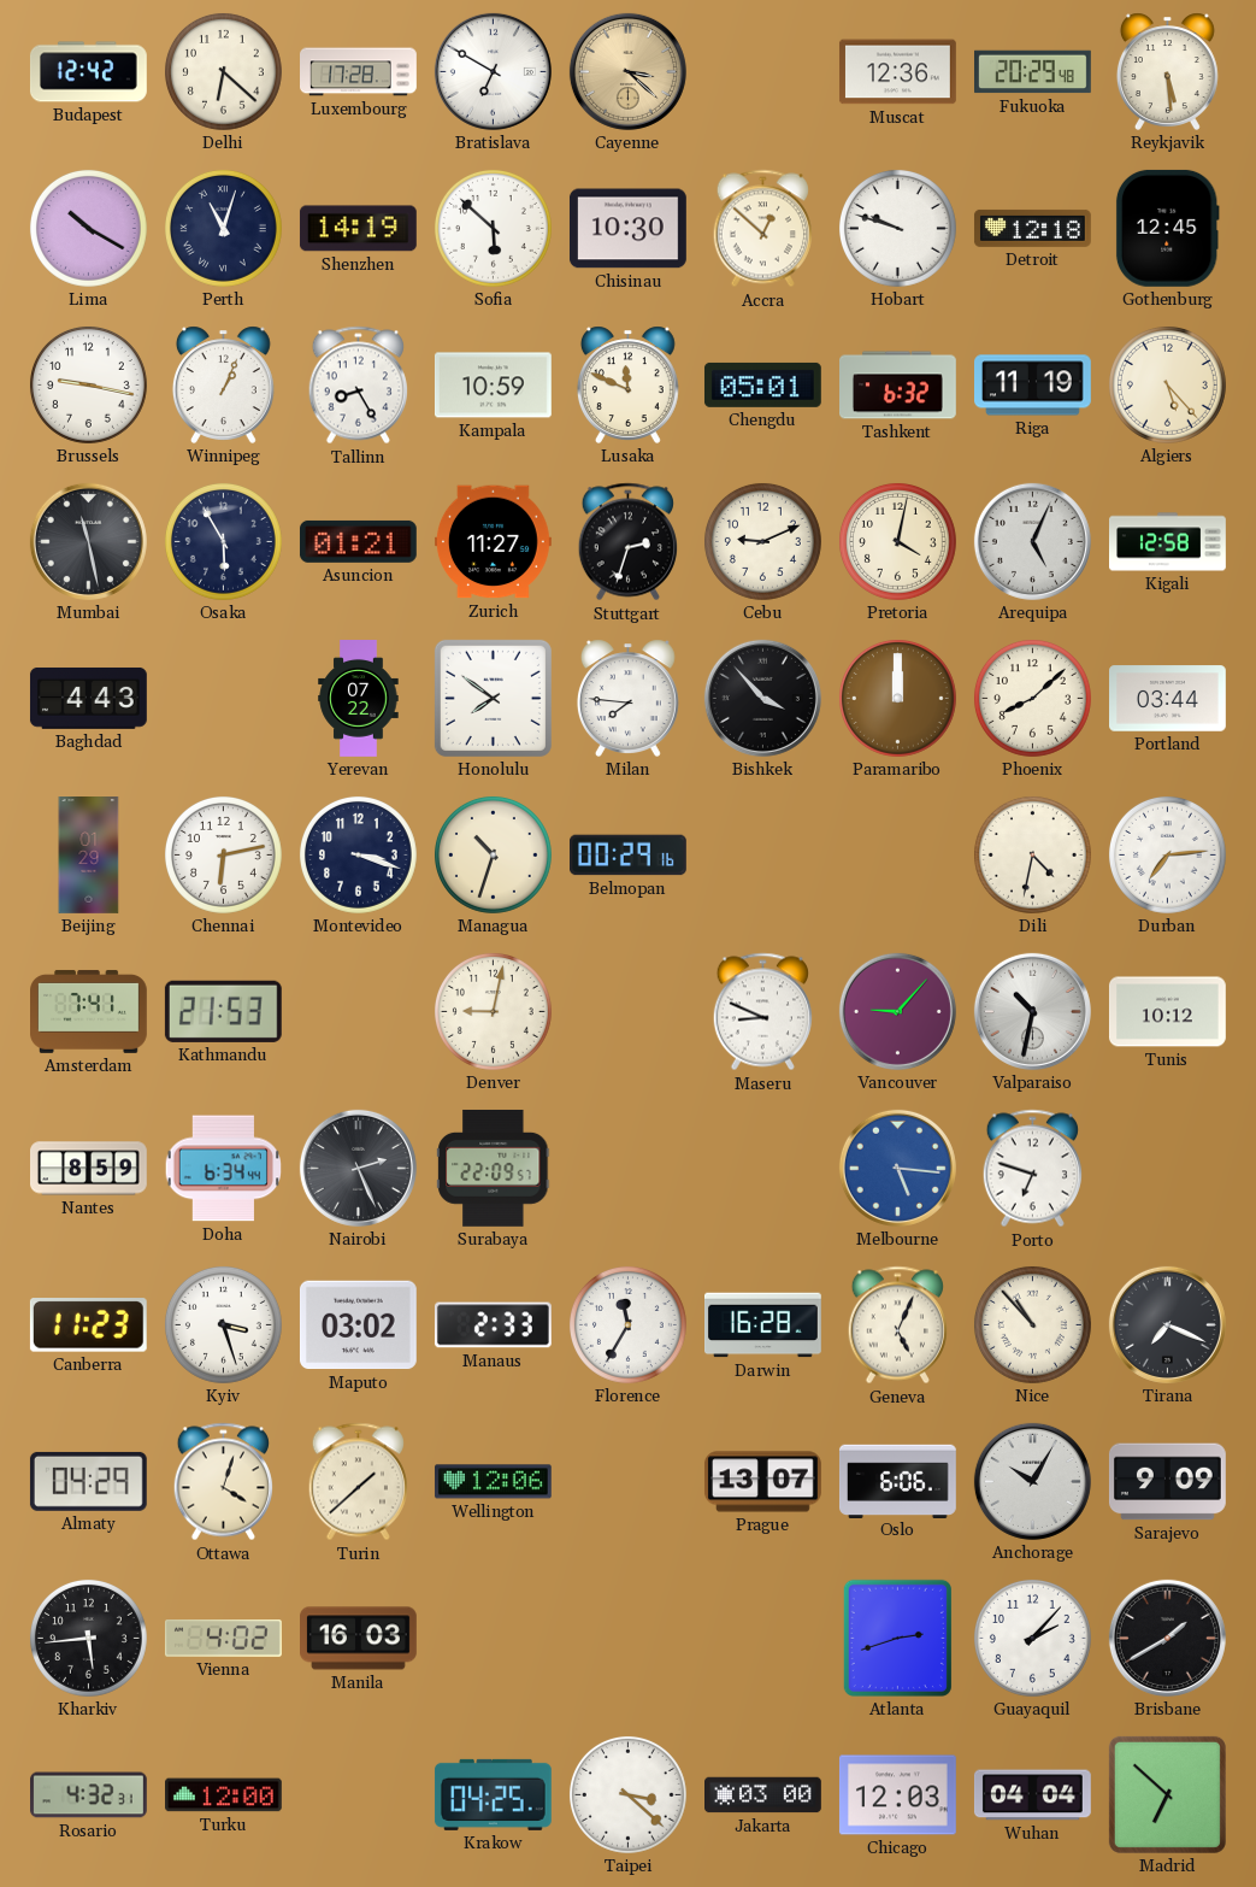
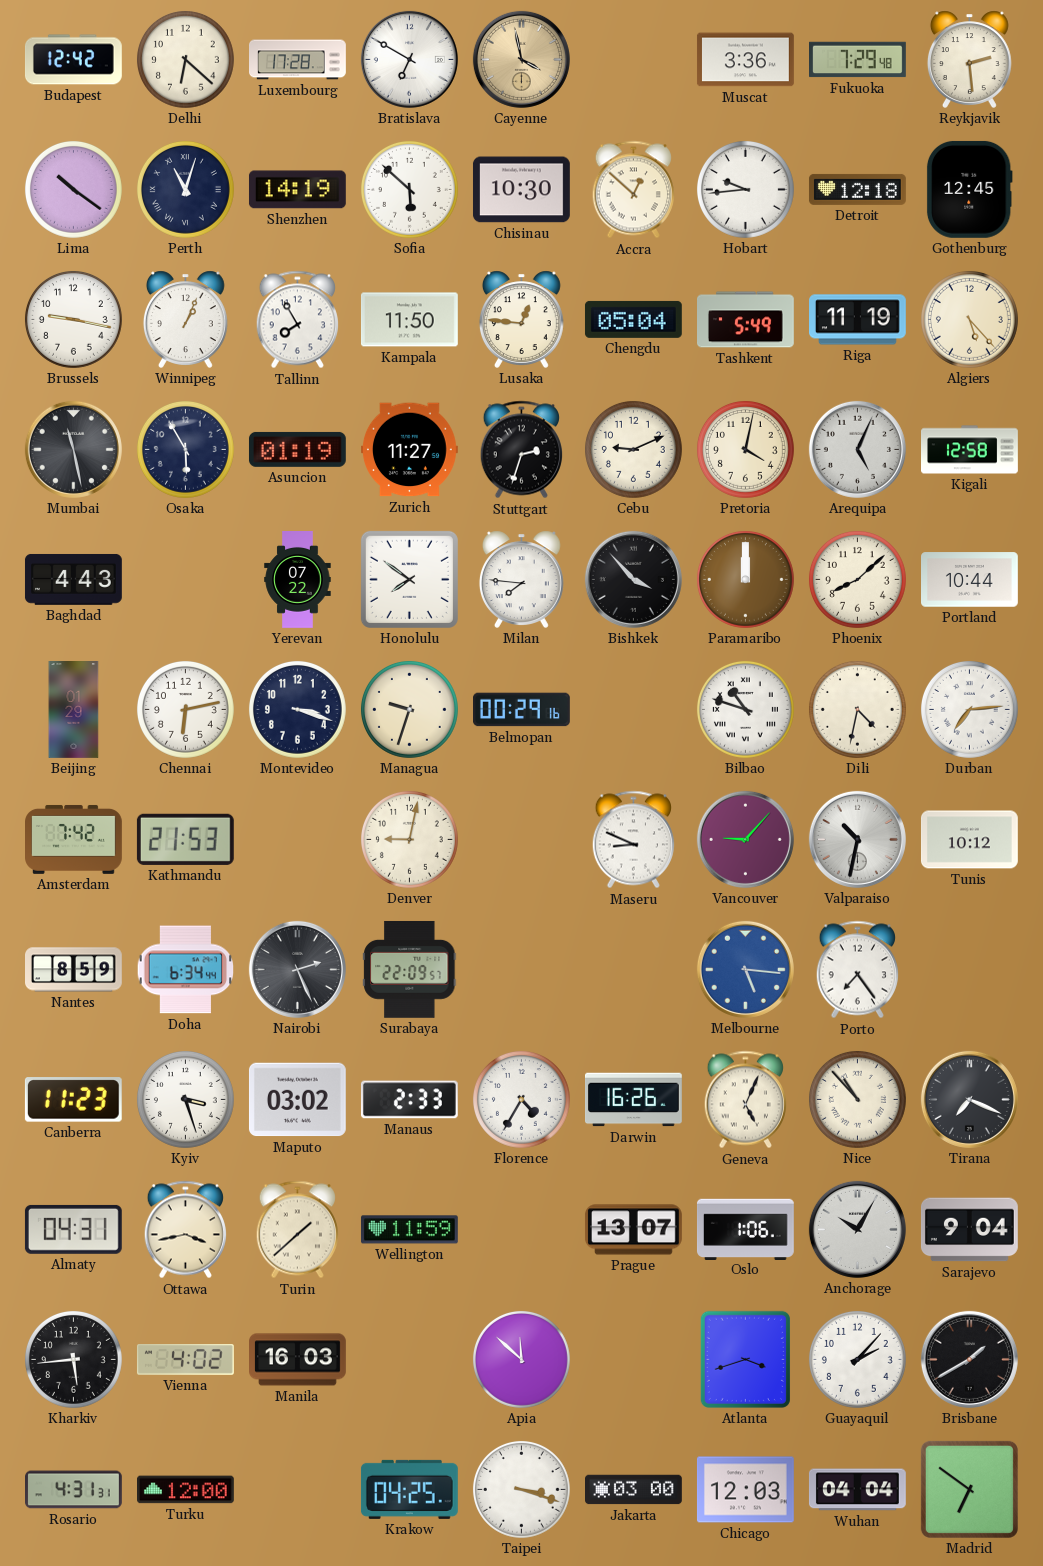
Cayenne: 3:22 -> 3:58 (521, 59)
Muscat: 12:36 -> 3:36 (746, 60)
Fukuoka: 20:29 -> 7:29 (858, 60)
Reykjavik: 5:29 -> 2:29 (969, 59)
Lima: 10:20 -> 10:21 (73, 189)
Hobart: 9:48 -> 9:44 (745, 189)
Tallinn: 8:25 -> 7:55 (297, 320)
Kampala: 10:59 -> 11:50 (409, 320)
Lusaka: 11:49 -> 12:46 (521, 319)
Chengdu: 05:01 -> 05:04 (633, 319)
Tashkent: 6:32 -> 5:49 (746, 320)
Asuncion: 01:21 -> 01:19 (297, 449)
Portland: 03:44 -> 10:44 (970, 580)
Managua: 10:33 -> 9:33 (409, 709)
Bilbao: none -> 10:48 (745, 709)
Amsterdam: 7:41 -> 7:42 (74, 840)
Porto: 6:48 -> 7:24 (857, 970)
Florence: 11:35 -> 4:35 (521, 1099)
Darwin: 16:28 -> 16:26 (634, 1100)
Almaty: 04:29 -> 04:31 (73, 1229)
Ottawa: 4:03 -> 3:43 (185, 1230)
Wellington: 12:06 -> 11:59 (409, 1230)
Oslo: 6:06 -> 1:06 (745, 1229)
Sarajevo: 9:09 -> 9:04 (969, 1230)
Apia: none -> 11:52 (521, 1359)
Atlanta: 2:42 -> 3:42 (745, 1359)
Rosario: 4:32 -> 4:31 (74, 1490)
Taipei: 3:22 -> 3:18 (521, 1489)
Madrid: 6:52 -> 6:51 (969, 1489)
